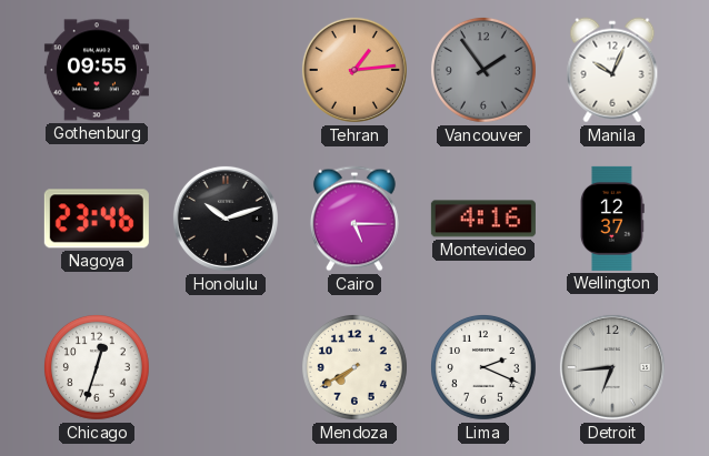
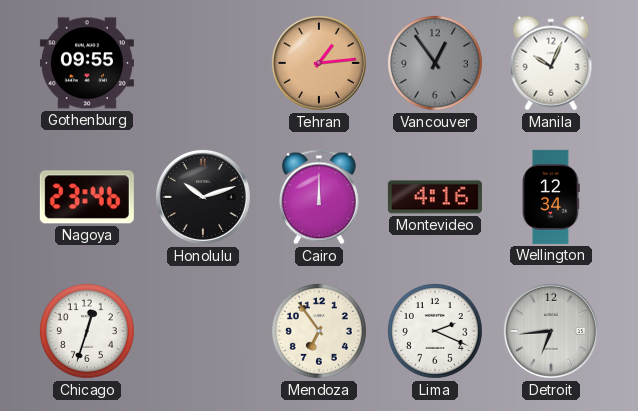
Vancouver: 1:54 -> 12:54 (435, 63)
Cairo: 5:15 -> 12:00 (319, 197)
Wellington: 12:37 -> 12:34 (552, 197)
Mendoza: 7:40 -> 6:54 (319, 331)
